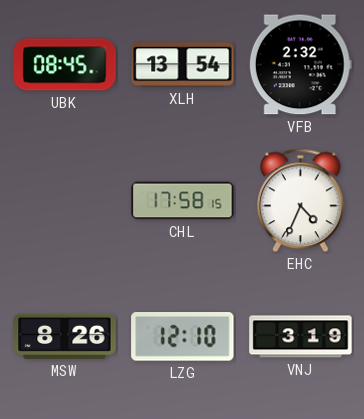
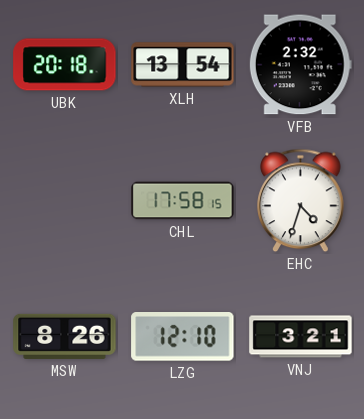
UBK: 08:45 -> 20:18 (65, 65)
EHC: 4:34 -> 4:33 (301, 201)
VNJ: 3:19 -> 3:21 (301, 337)
